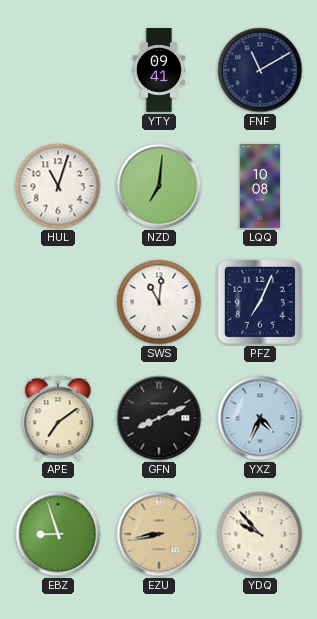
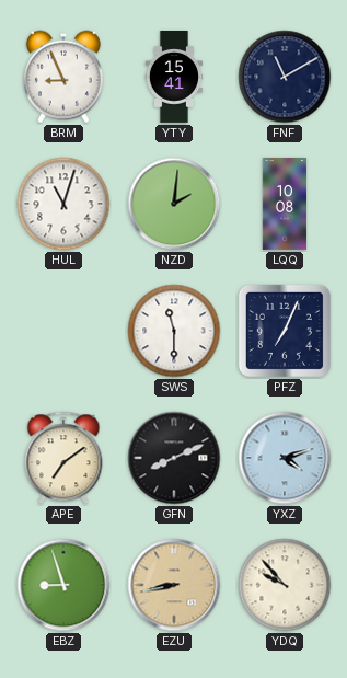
BRM: none -> 8:56 (63, 77)
YTY: 09:41 -> 15:41 (173, 78)
NZD: 7:01 -> 2:01 (174, 204)
SWS: 11:01 -> 11:30 (174, 331)
YXZ: 4:34 -> 4:12 (285, 458)
